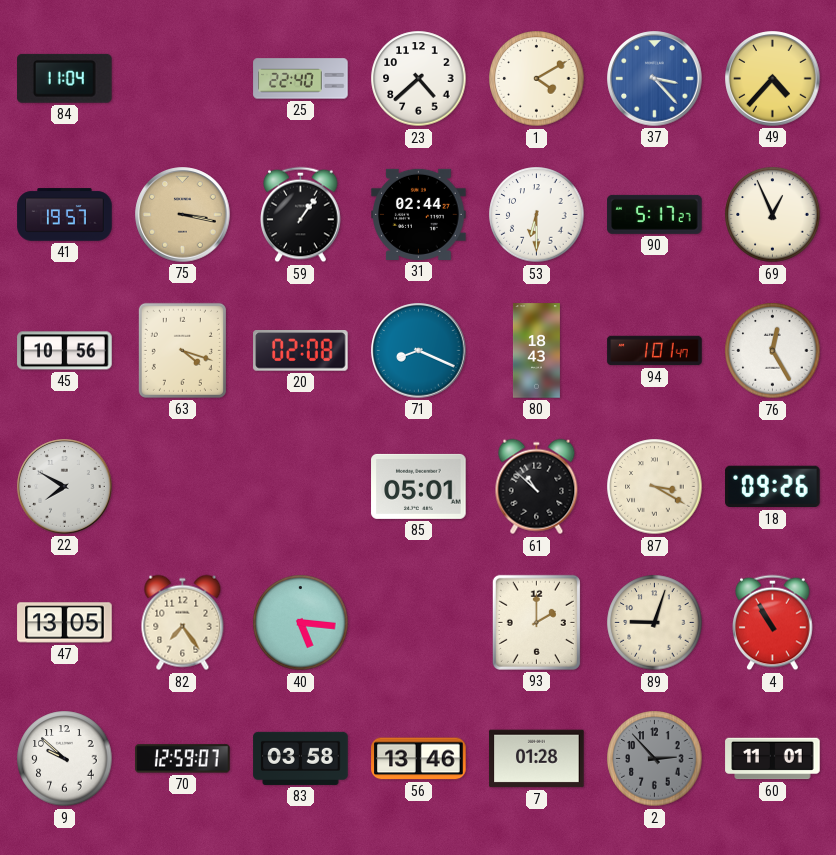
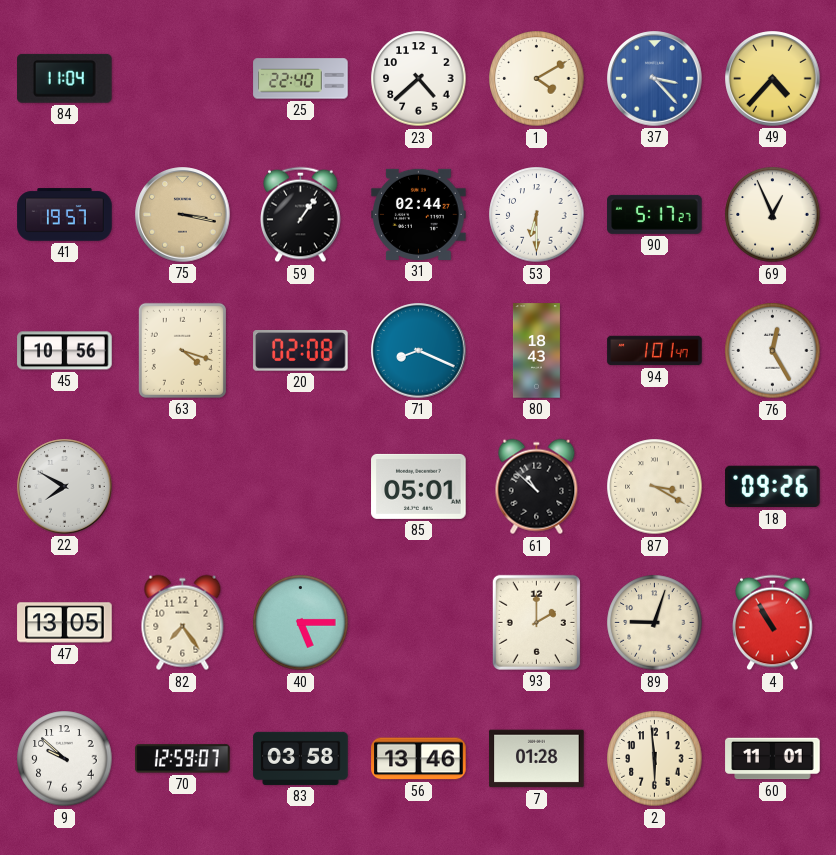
40: 5:16 -> 5:15 (301, 623)
2: 2:53 -> 5:59 (655, 759)
2 dial: grey -> cream (655, 759)
